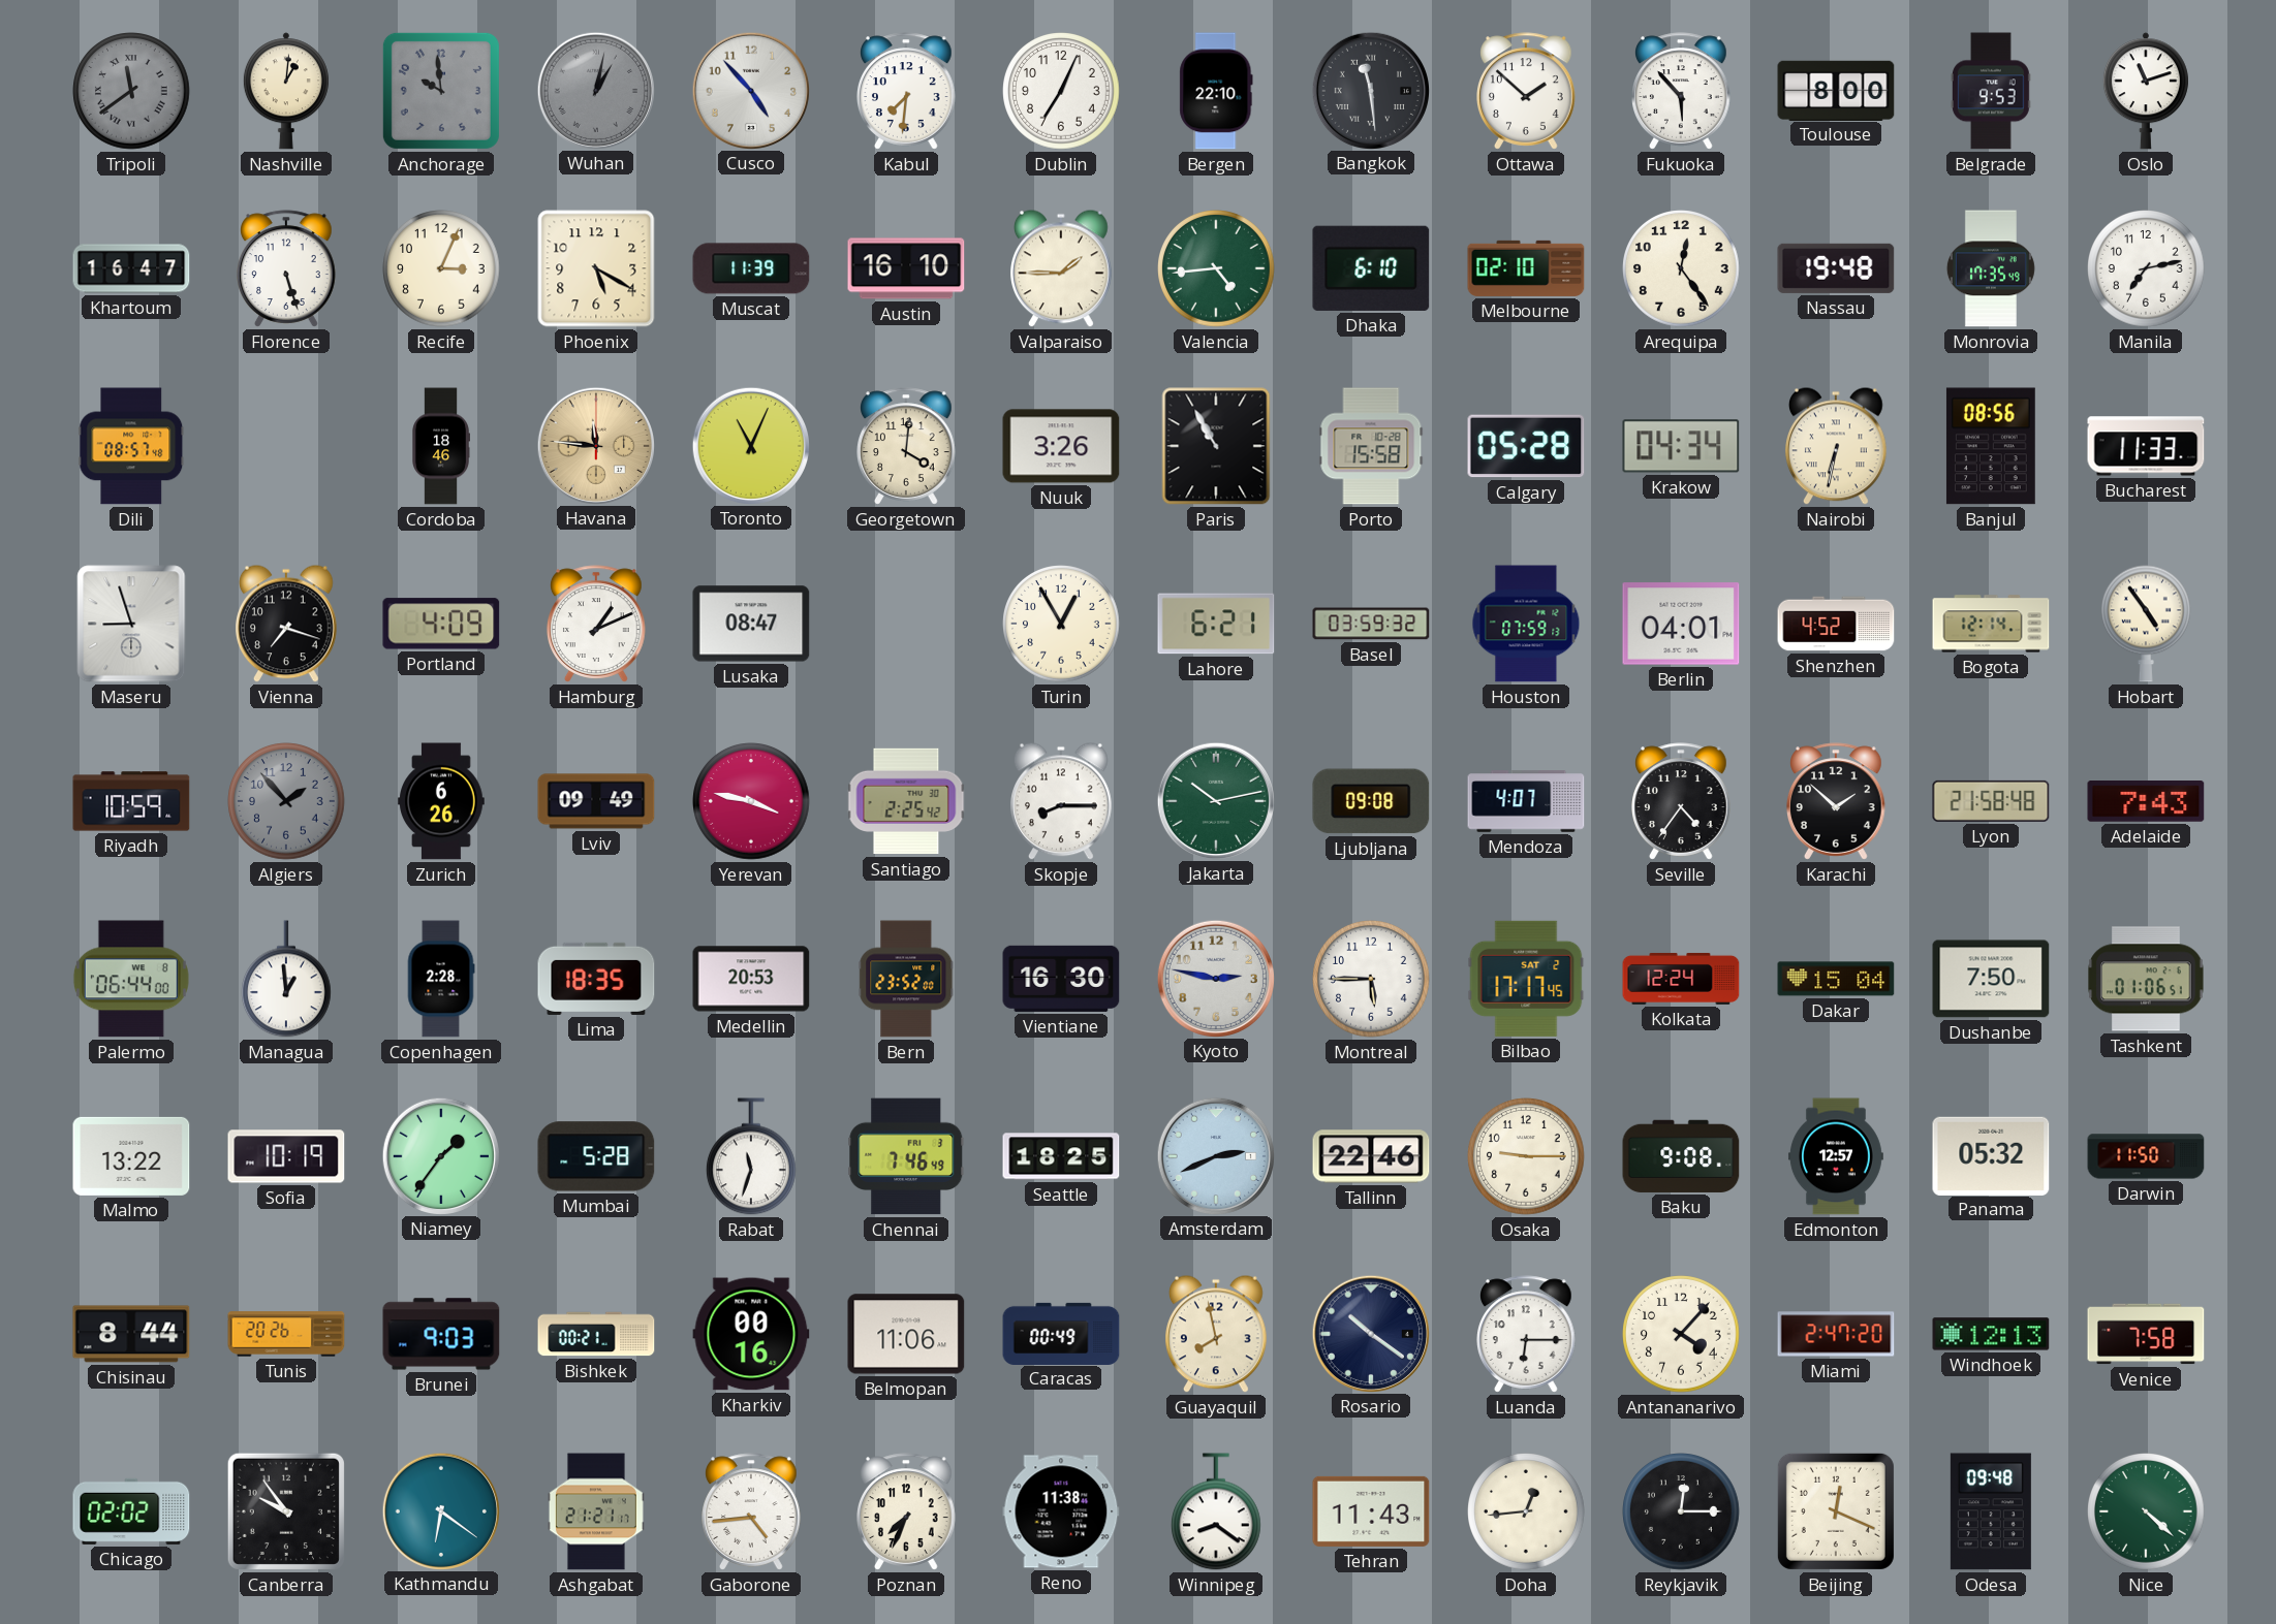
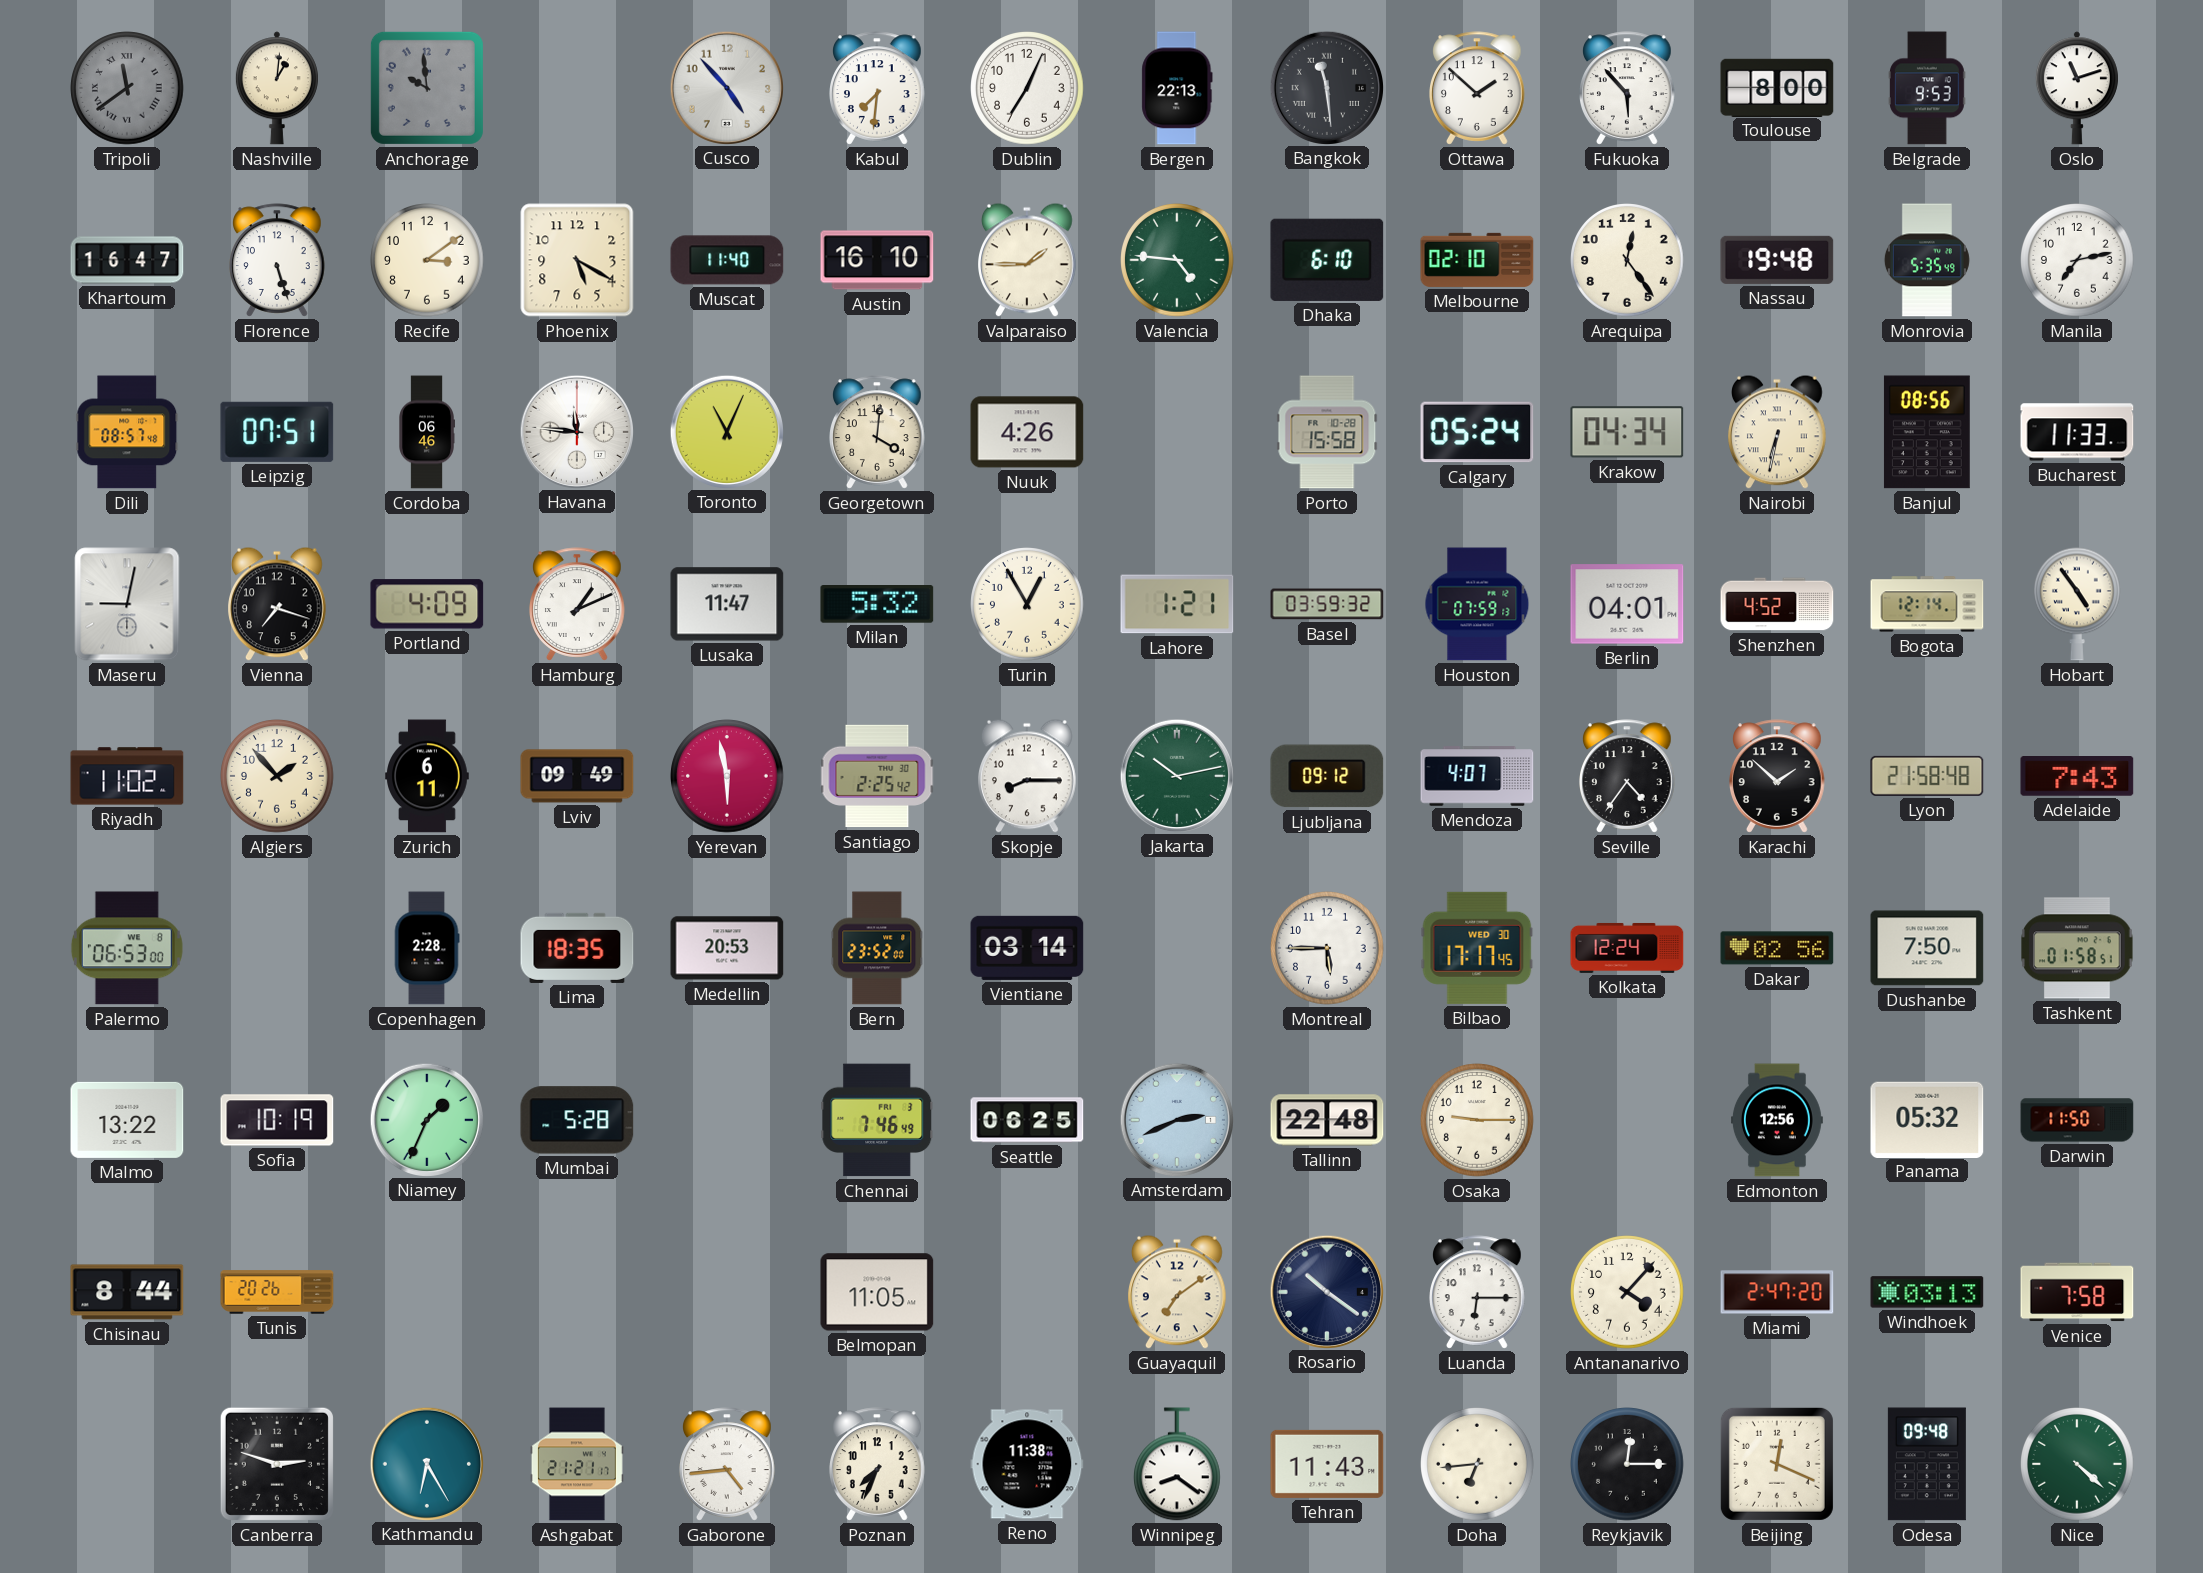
Wuhan: 1:02 -> none (595, 90)
Bergen: 22:10 -> 22:13 (1177, 88)
Recife: 3:04 -> 3:09 (427, 260)
Muscat: 11:39 -> 11:40 (727, 260)
Valencia: 4:44 -> 4:46 (1177, 260)
Monrovia: 17:35 -> 5:35 (1927, 260)
Leipzig: none -> 07:51 (277, 432)
Cordoba: 18:46 -> 06:46 (427, 432)
Havana dial: champagne -> white (576, 431)
Nuuk: 3:26 -> 4:26 (1027, 432)
Paris: 10:55 -> none (1216, 446)
Calgary: 05:28 -> 05:24 (1477, 432)
Maseru: 8:57 -> 9:02 (127, 604)
Lusaka: 08:47 -> 11:47 (727, 604)
Milan: none -> 5:32 (877, 605)
Lahore: 6:21 -> 1:21 (1177, 604)
Riyadh: 10:59 -> 11:02 (127, 776)
Algiers dial: grey -> cream (277, 776)
Zurich: 6:26 -> 6:11 (427, 776)
Yerevan: 3:47 -> 5:58 (727, 776)
Ljubljana: 09:08 -> 09:12 (1327, 776)
Palermo: 06:44 -> 06:53 (127, 948)
Managua: 12:59 -> none (287, 979)
Vientiane: 16:30 -> 03:14 (1027, 948)
Kyoto: 2:47 -> none (1215, 978)
Bilbao date: SAT 2 -> WED 30 (1477, 948)
Dakar: 15:04 -> 02:56 (1777, 948)
Tashkent: 01:06 -> 01:58 (2077, 948)
Niamey: 1:36 -> 1:34 (426, 1119)
Rabat: 11:33 -> none (752, 1156)
Seattle: 18:25 -> 06:25 (1027, 1120)
Tallinn: 22:46 -> 22:48 (1327, 1120)
Baku: 9:08 -> none (1681, 1156)
Edmonton: 12:57 -> 12:56 (1777, 1120)
Brunei: 9:03 -> none (441, 1334)
Bishkek: 00:21 -> none (596, 1334)
Kharkiv: 00:16 -> none (751, 1334)
Belmopan: 11:06 -> 11:05 (877, 1292)
Caracas: 00:49 -> none (1061, 1333)
Guayaquil: 7:58 -> 7:09 (1178, 1292)
Windhoek: 12:13 -> 03:13 (1927, 1292)
Chicago: 02:02 -> none (131, 1511)
Canberra: 9:54 -> 2:48 (277, 1464)
Kathmandu: 6:21 -> 6:25 (426, 1463)
Doha: 12:44 -> 6:44 (1477, 1464)
